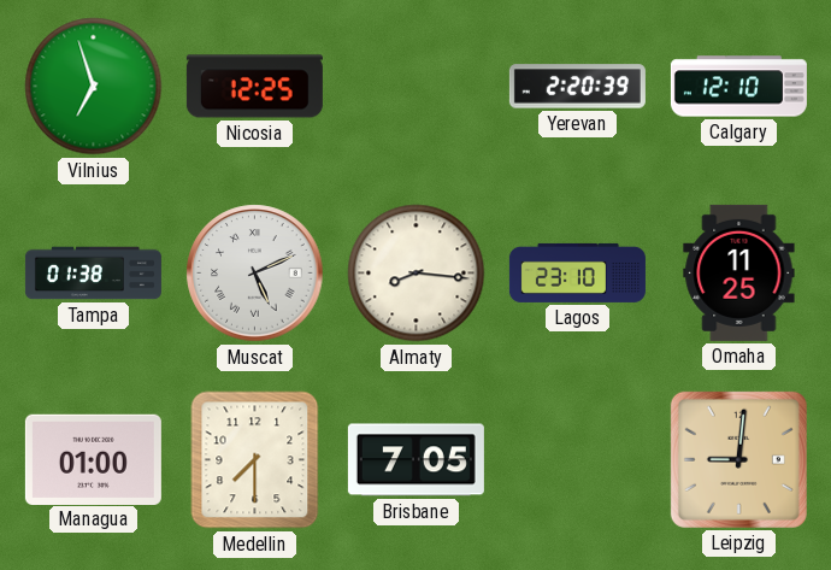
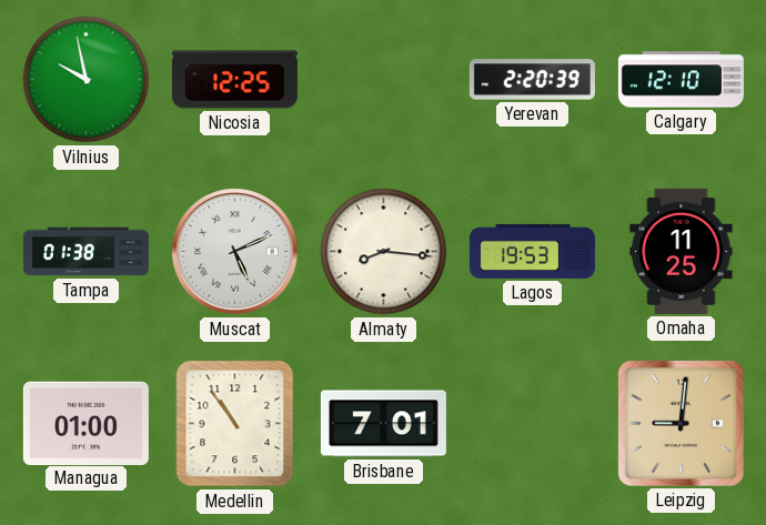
Vilnius: 6:57 -> 9:58 (87, 80)
Lagos: 23:10 -> 19:53 (532, 251)
Medellin: 7:30 -> 10:54 (235, 424)
Brisbane: 7:05 -> 7:01 (383, 424)
